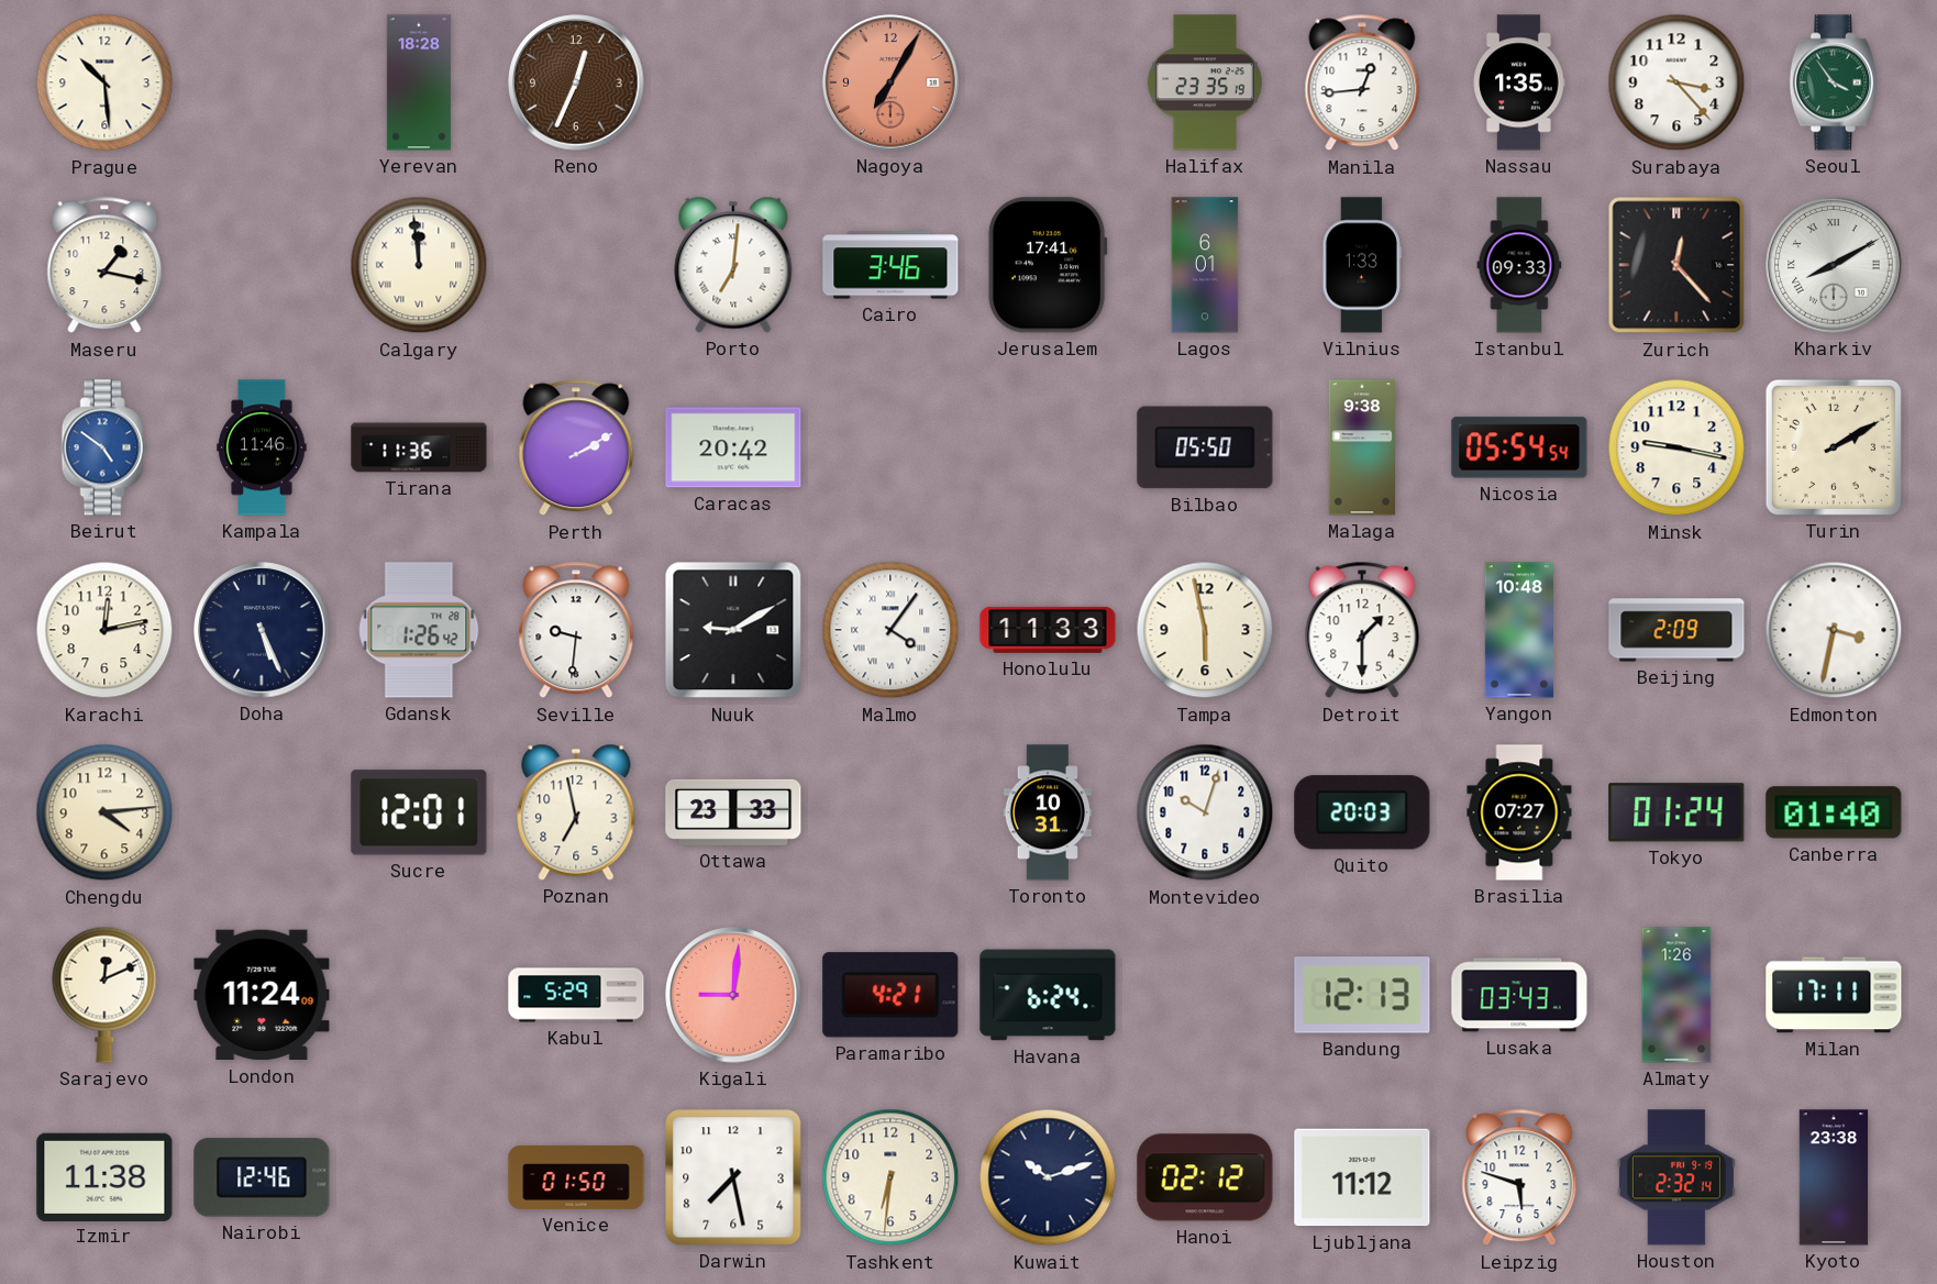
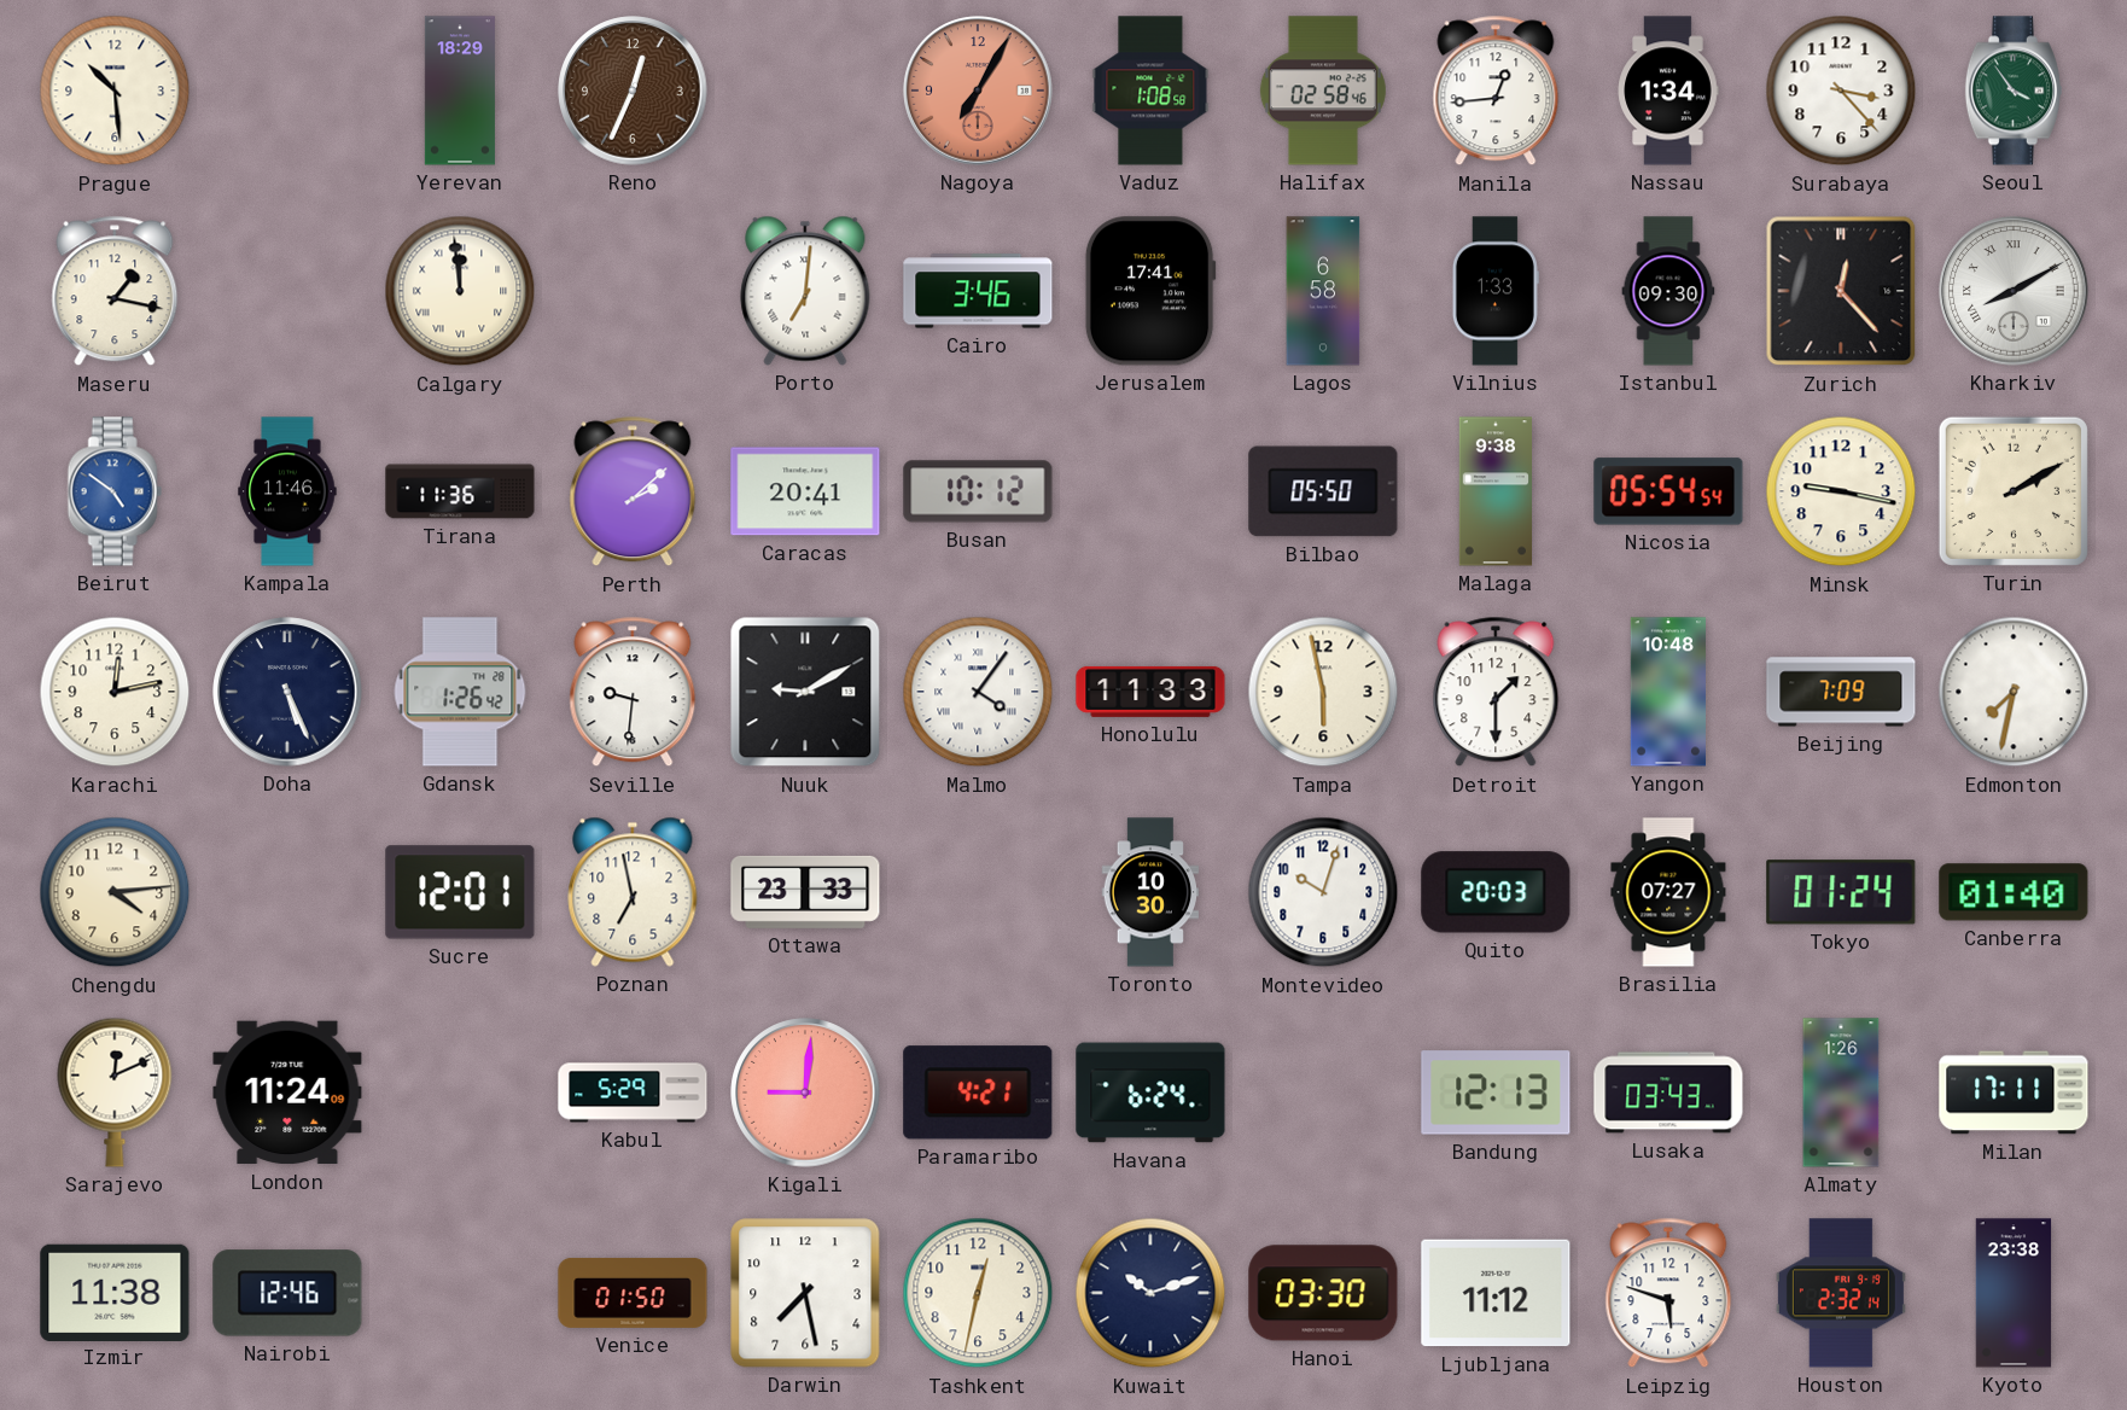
Yerevan: 18:28 -> 18:29 (460, 91)
Vaduz: none -> 1:08 (1150, 91)
Halifax: 23:35 -> 02:58 (1323, 91)
Nassau: 1:35 -> 1:34 (1668, 91)
Lagos: 6:01 -> 6:58 (1323, 291)
Istanbul: 09:33 -> 09:30 (1668, 291)
Perth: 2:10 -> 2:08 (633, 491)
Caracas: 20:42 -> 20:41 (805, 491)
Busan: none -> 10:12 (978, 491)
Beijing: 2:09 -> 7:09 (1841, 692)
Edmonton: 3:32 -> 7:32 (2014, 692)
Toronto: 10:31 -> 10:30 (1150, 892)
Tashkent: 6:31 -> 12:32 (978, 1293)
Hanoi: 02:12 -> 03:30 (1323, 1293)
